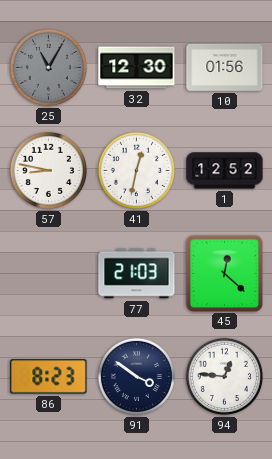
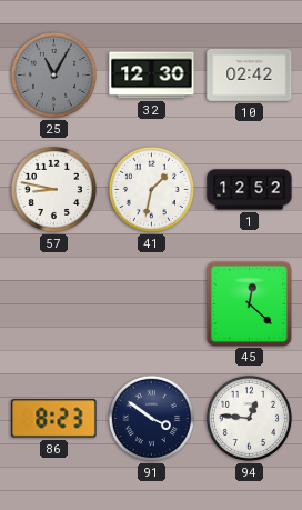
10: 01:56 -> 02:42 (250, 74)
41: 12:32 -> 1:32 (151, 189)
77: 21:03 -> none (137, 274)
